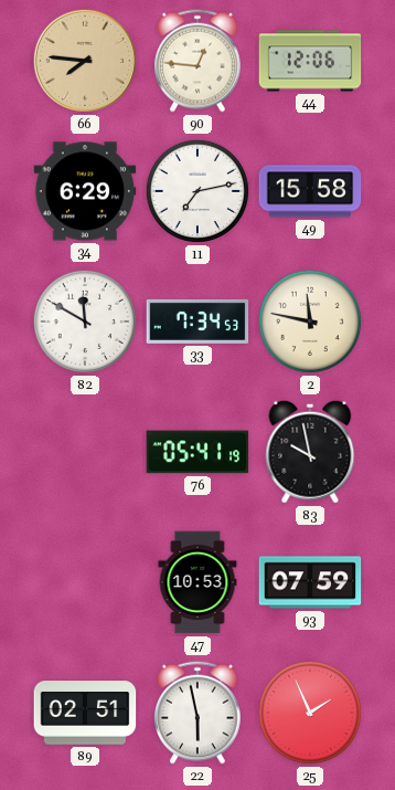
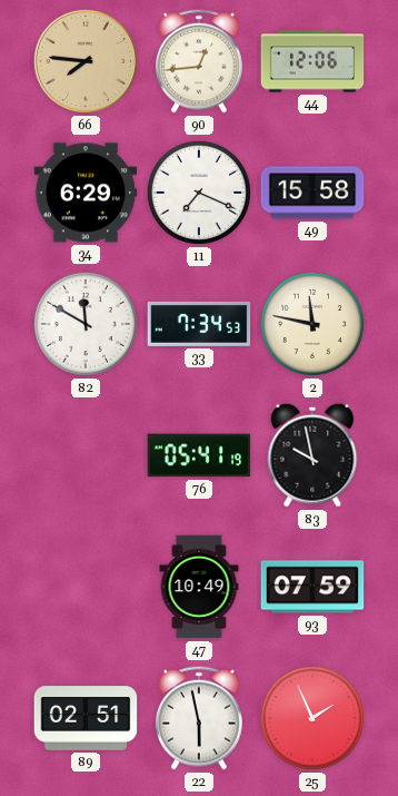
90: 12:46 -> 12:44 (200, 61)
11: 7:13 -> 7:19 (199, 193)
47: 10:53 -> 10:49 (199, 587)
